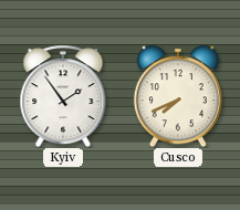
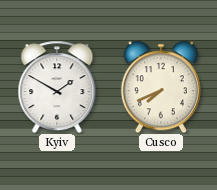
Kyiv: 1:54 -> 1:50 (57, 87)
